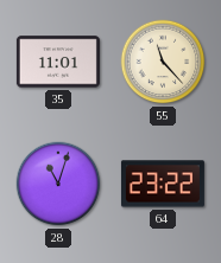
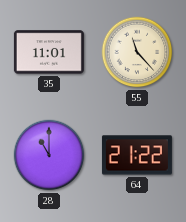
28: 11:03 -> 11:00 (49, 155)
64: 23:22 -> 21:22 (137, 155)
